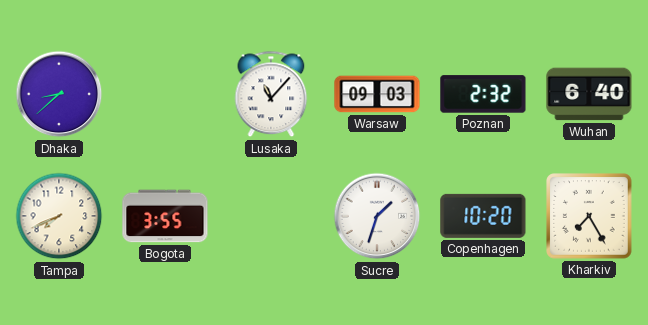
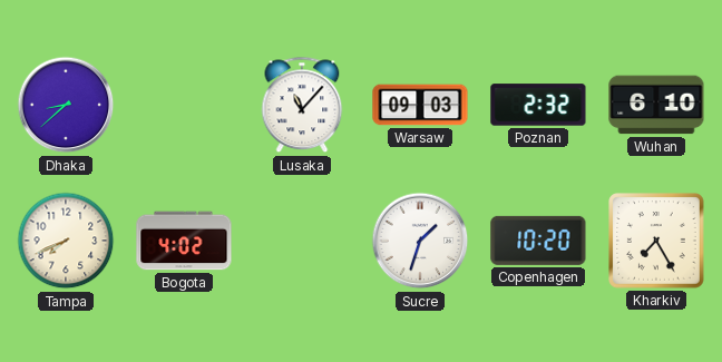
Wuhan: 6:40 -> 6:10 (656, 105)
Bogota: 3:55 -> 4:02 (184, 241)
